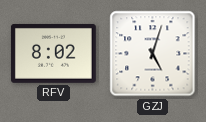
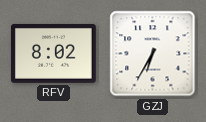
GZJ: 5:03 -> 6:35 (153, 54)
